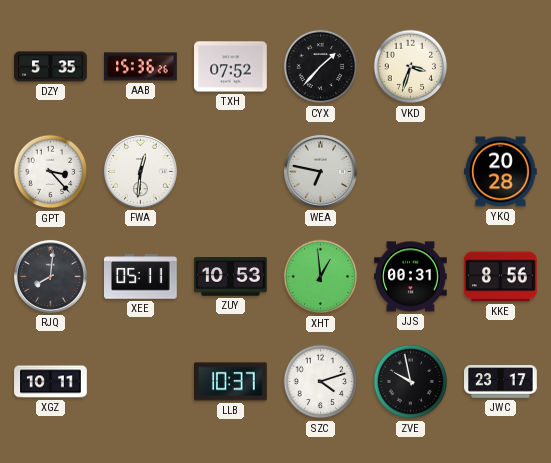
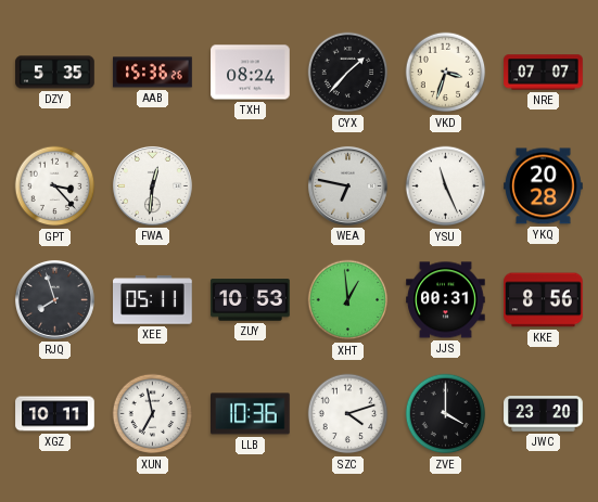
TXH: 07:52 -> 08:24 (251, 73)
NRE: none -> 07:07 (544, 73)
YSU: none -> 11:26 (446, 186)
RJQ: 8:01 -> 7:57 (54, 299)
XUN: none -> 6:58 (153, 414)
LLB: 10:37 -> 10:36 (251, 414)
ZVE: 9:58 -> 4:00 (446, 414)
JWC: 23:17 -> 23:20 (544, 414)
